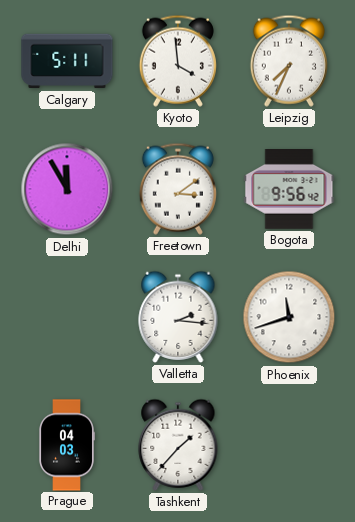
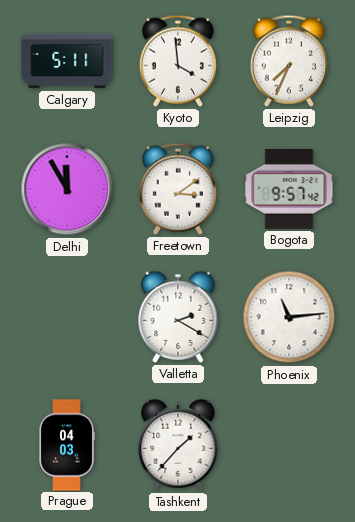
Bogota: 9:56 -> 9:57 (289, 190)
Valletta: 2:16 -> 2:20 (178, 317)
Phoenix: 11:42 -> 11:14 (289, 317)
